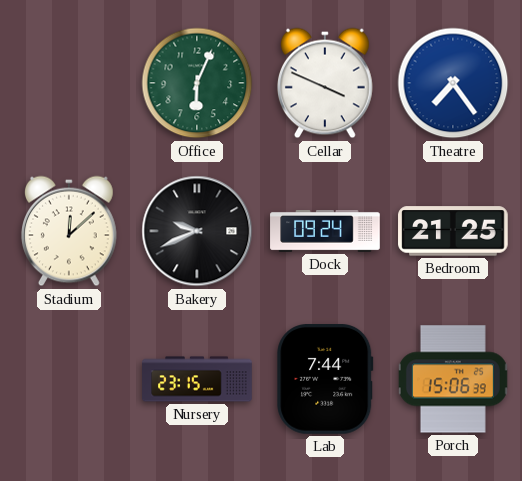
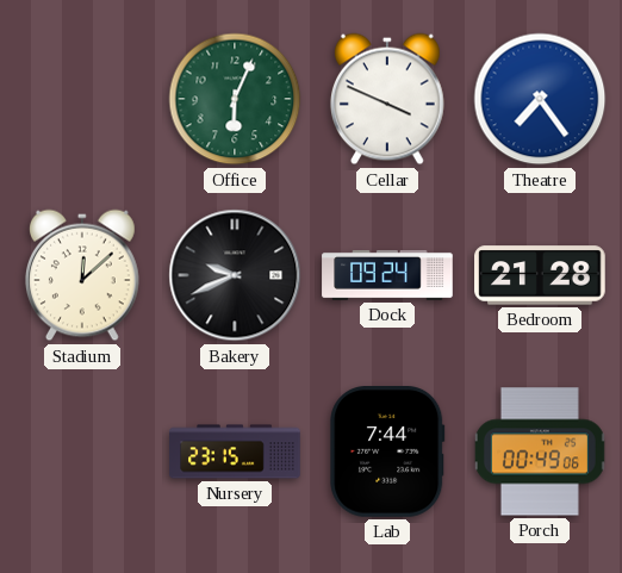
Bedroom: 21:25 -> 21:28 (540, 275)
Porch: 15:06 -> 00:49 (540, 451)
